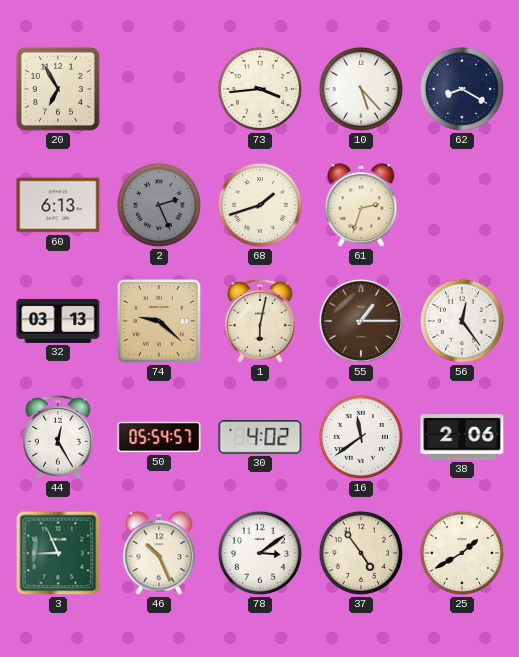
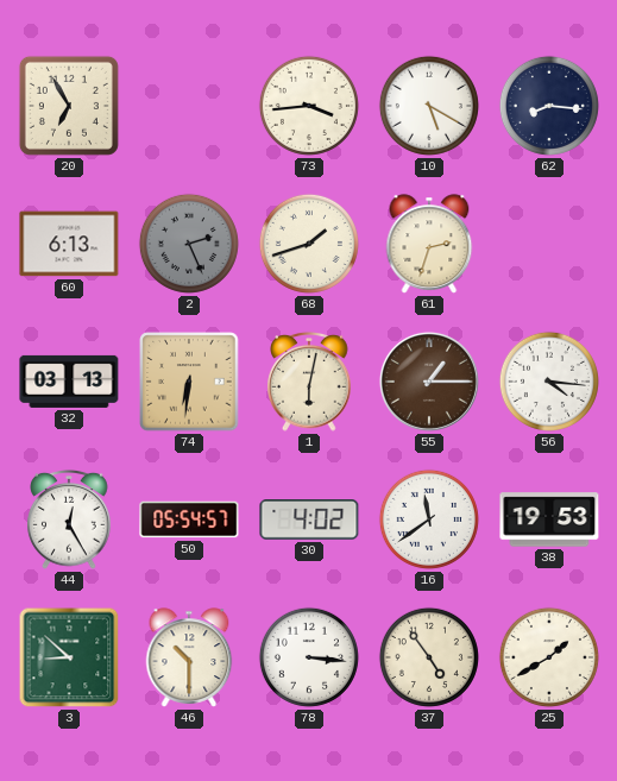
10: 5:23 -> 5:20 (429, 106)
62: 8:20 -> 8:16 (549, 106)
74: 9:22 -> 6:31 (189, 382)
56: 12:24 -> 4:16 (549, 382)
38: 2:06 -> 19:53 (549, 519)
3: 8:56 -> 8:52 (69, 657)
46: 10:26 -> 10:30 (189, 657)
78: 3:09 -> 3:16 (309, 657)
